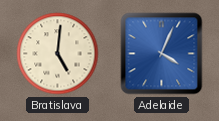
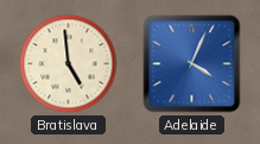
Bratislava: 5:01 -> 4:59 (69, 64)
